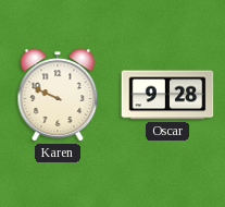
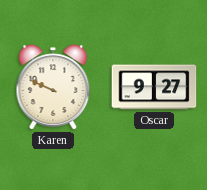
Oscar: 9:28 -> 9:27 (154, 87)
